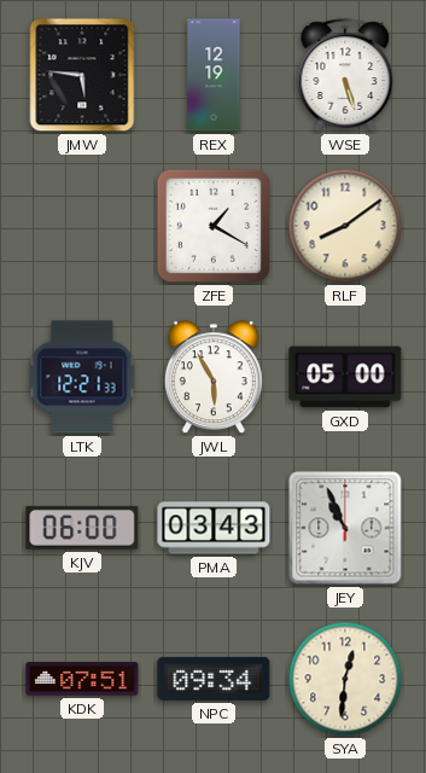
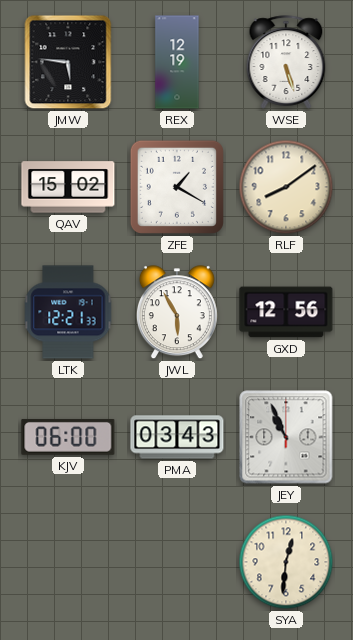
QAV: none -> 15:02 (68, 187)
GXD: 05:00 -> 12:56 (286, 312)
KDK: 07:51 -> none (82, 679)
NPC: 09:34 -> none (214, 679)
